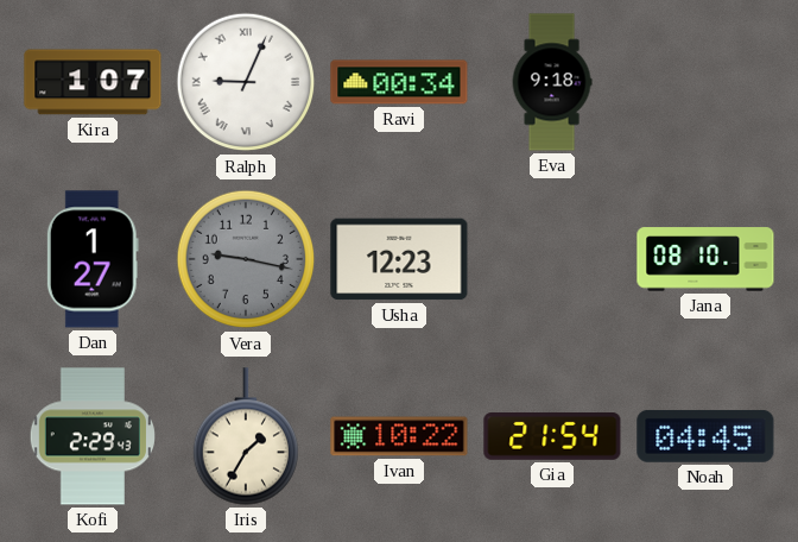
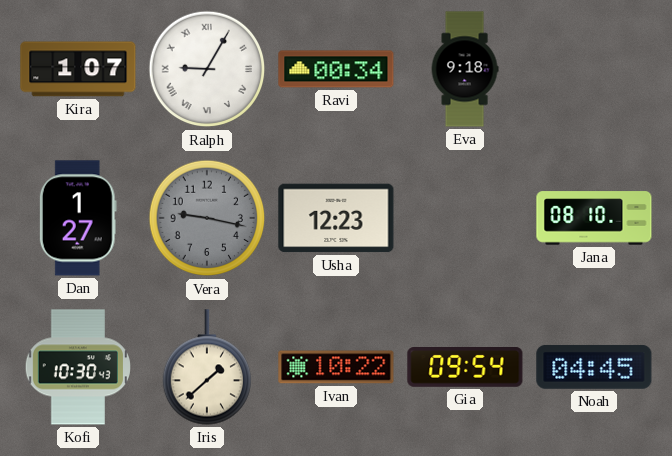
Ralph: 9:04 -> 9:05 (207, 69)
Kofi: 2:29 -> 10:30 (78, 367)
Iris: 1:35 -> 1:38 (206, 367)
Gia: 21:54 -> 09:54 (465, 368)
